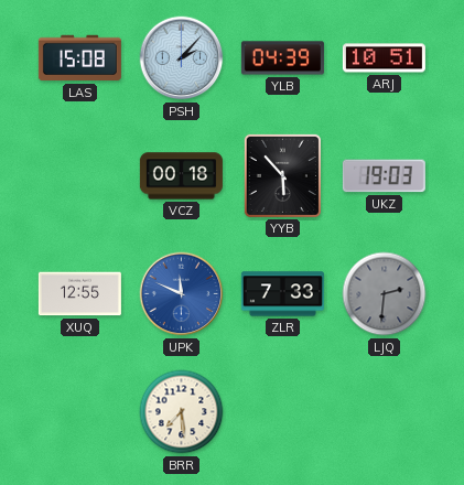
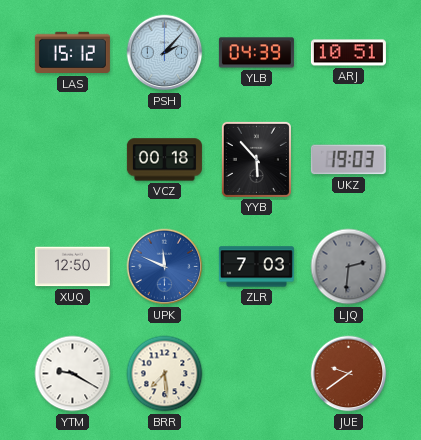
LAS: 15:08 -> 15:12 (72, 53)
XUQ: 12:55 -> 12:50 (72, 267)
ZLR: 7:33 -> 7:03 (256, 267)
YTM: none -> 9:20 (73, 374)
JUE: none -> 9:39 (349, 374)
